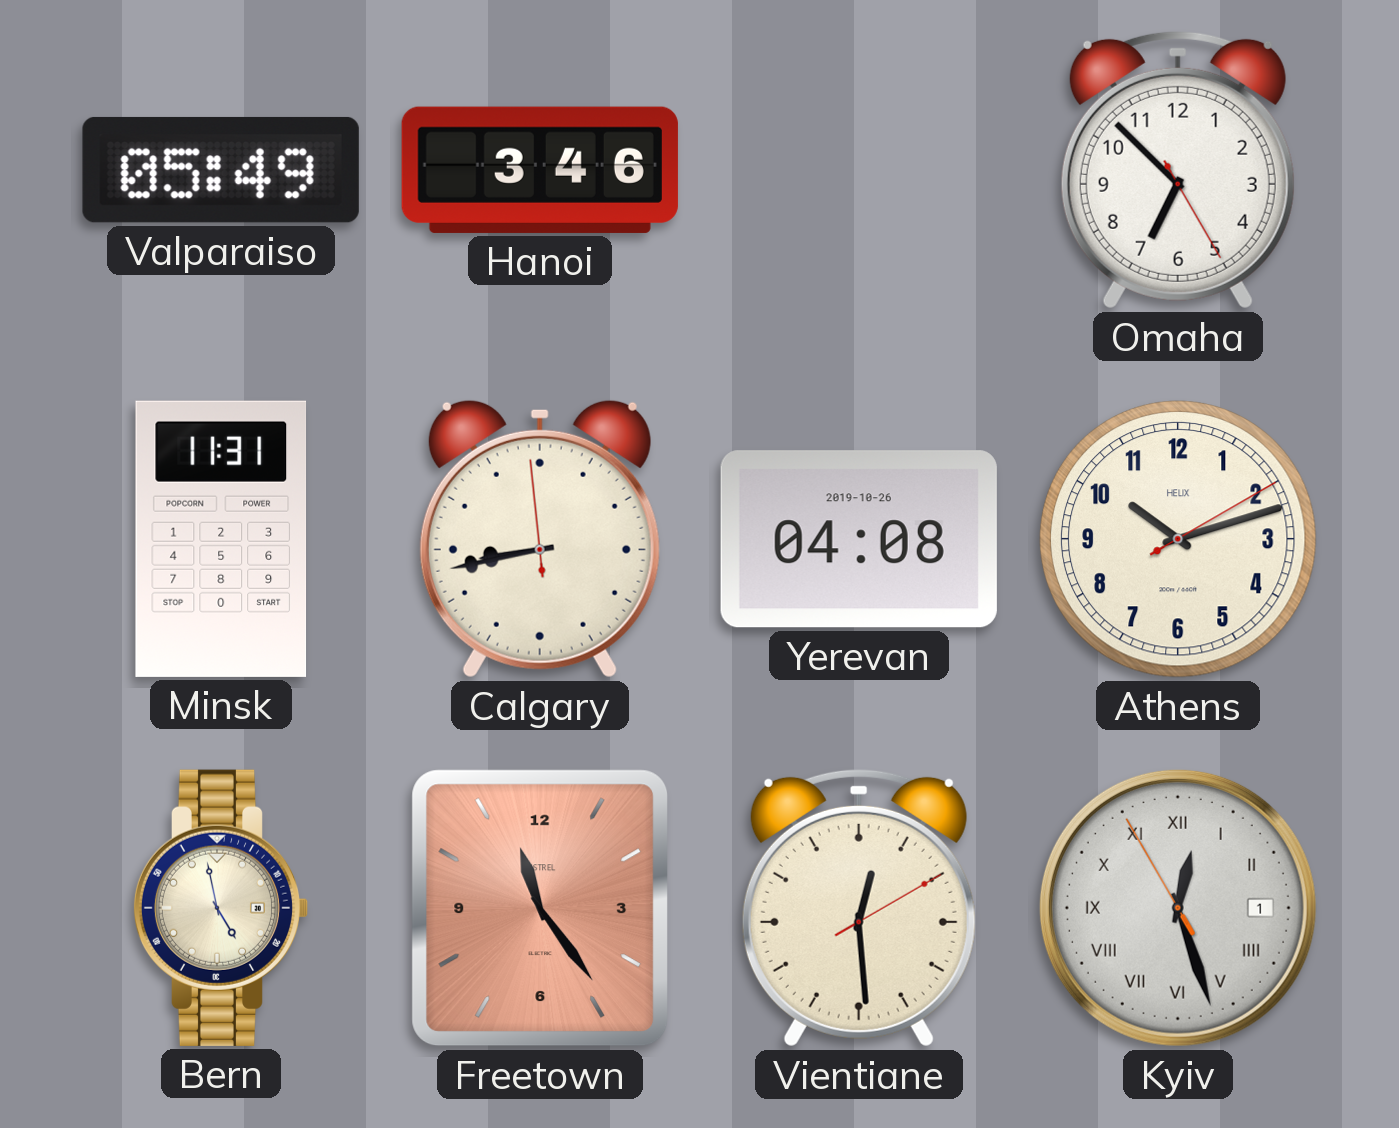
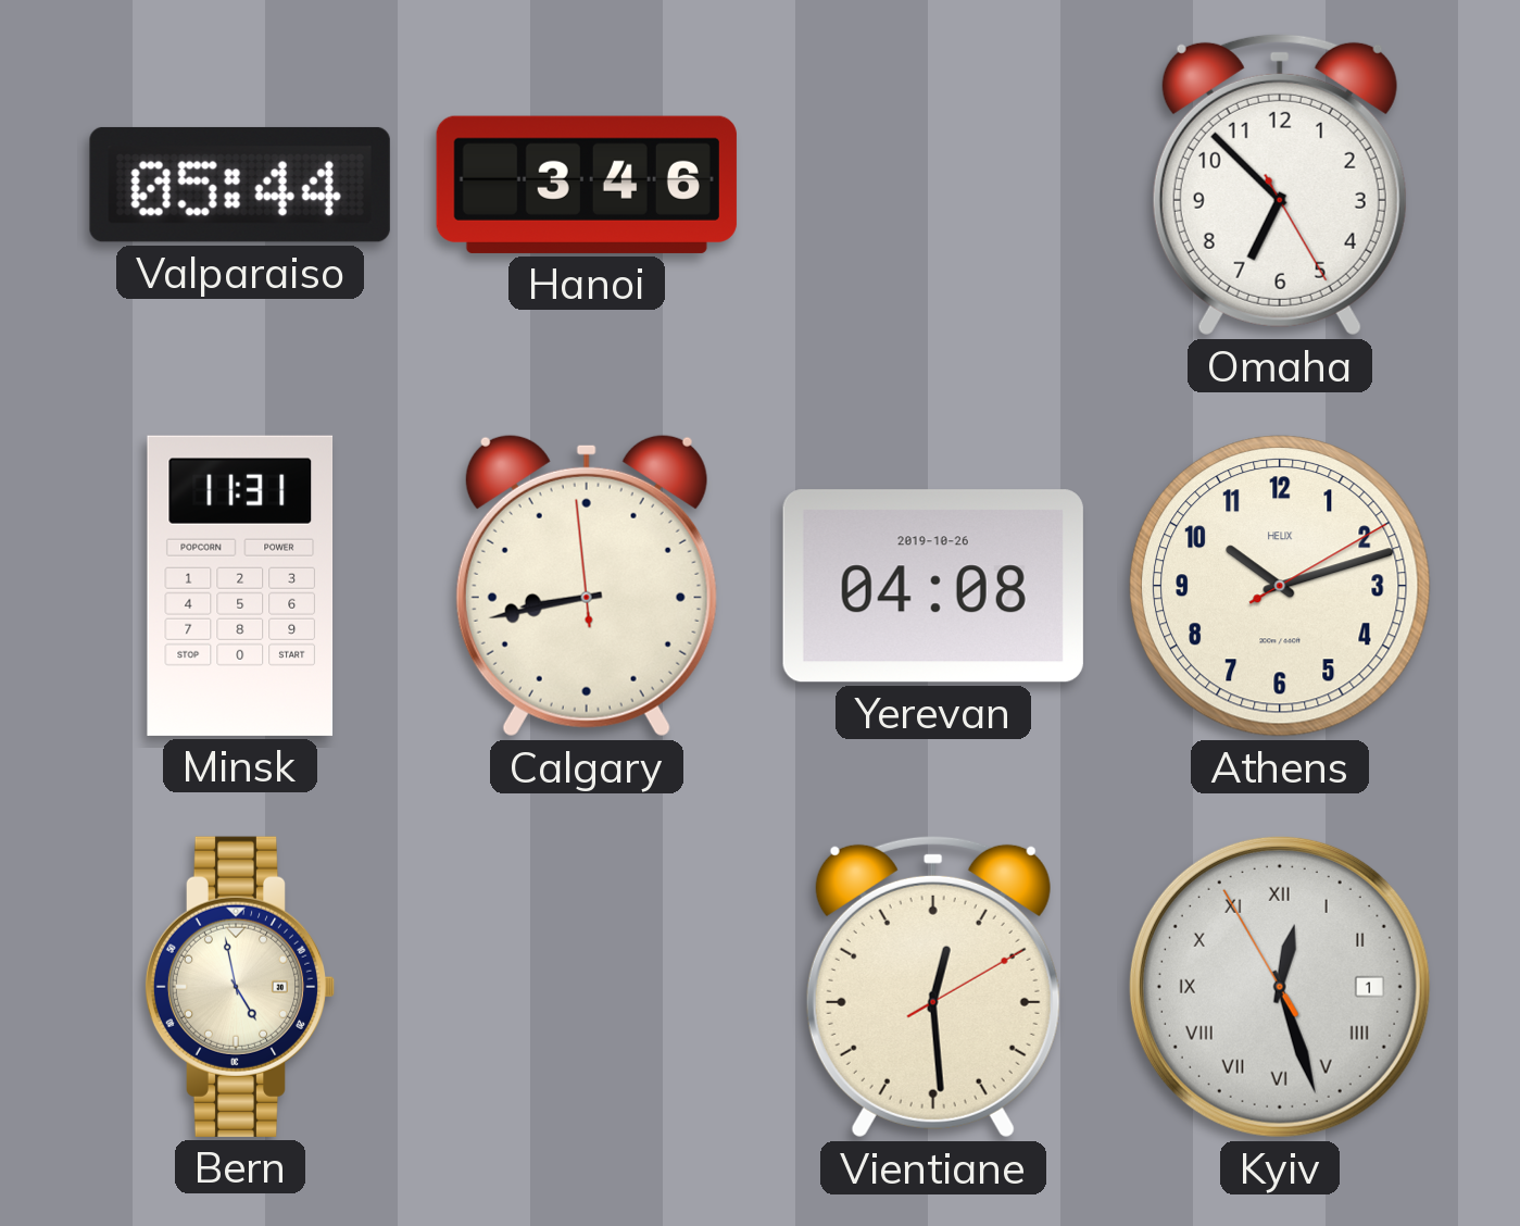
Valparaiso: 05:49 -> 05:44 (240, 185)
Freetown: 11:24 -> none (540, 908)
